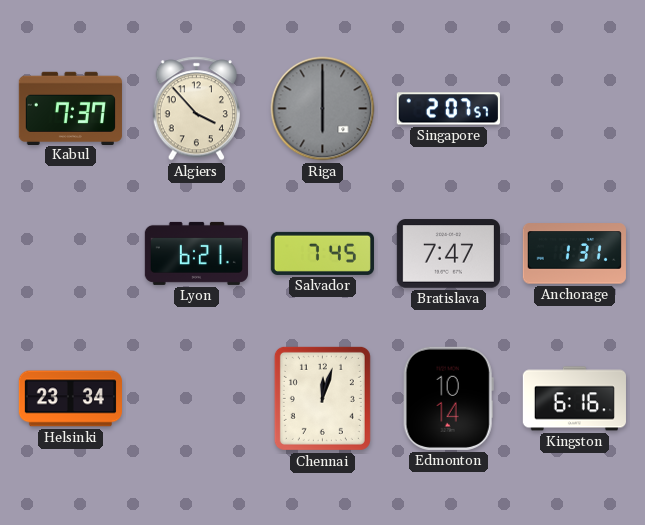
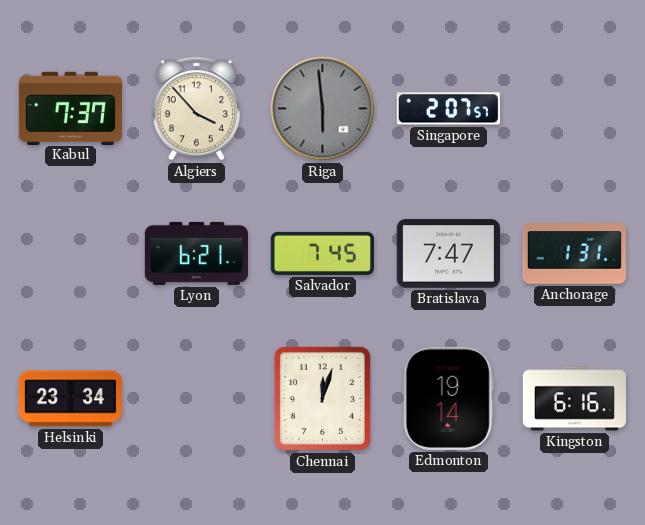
Riga: 6:00 -> 5:59 (323, 109)
Edmonton: 10:14 -> 19:14 (448, 398)
